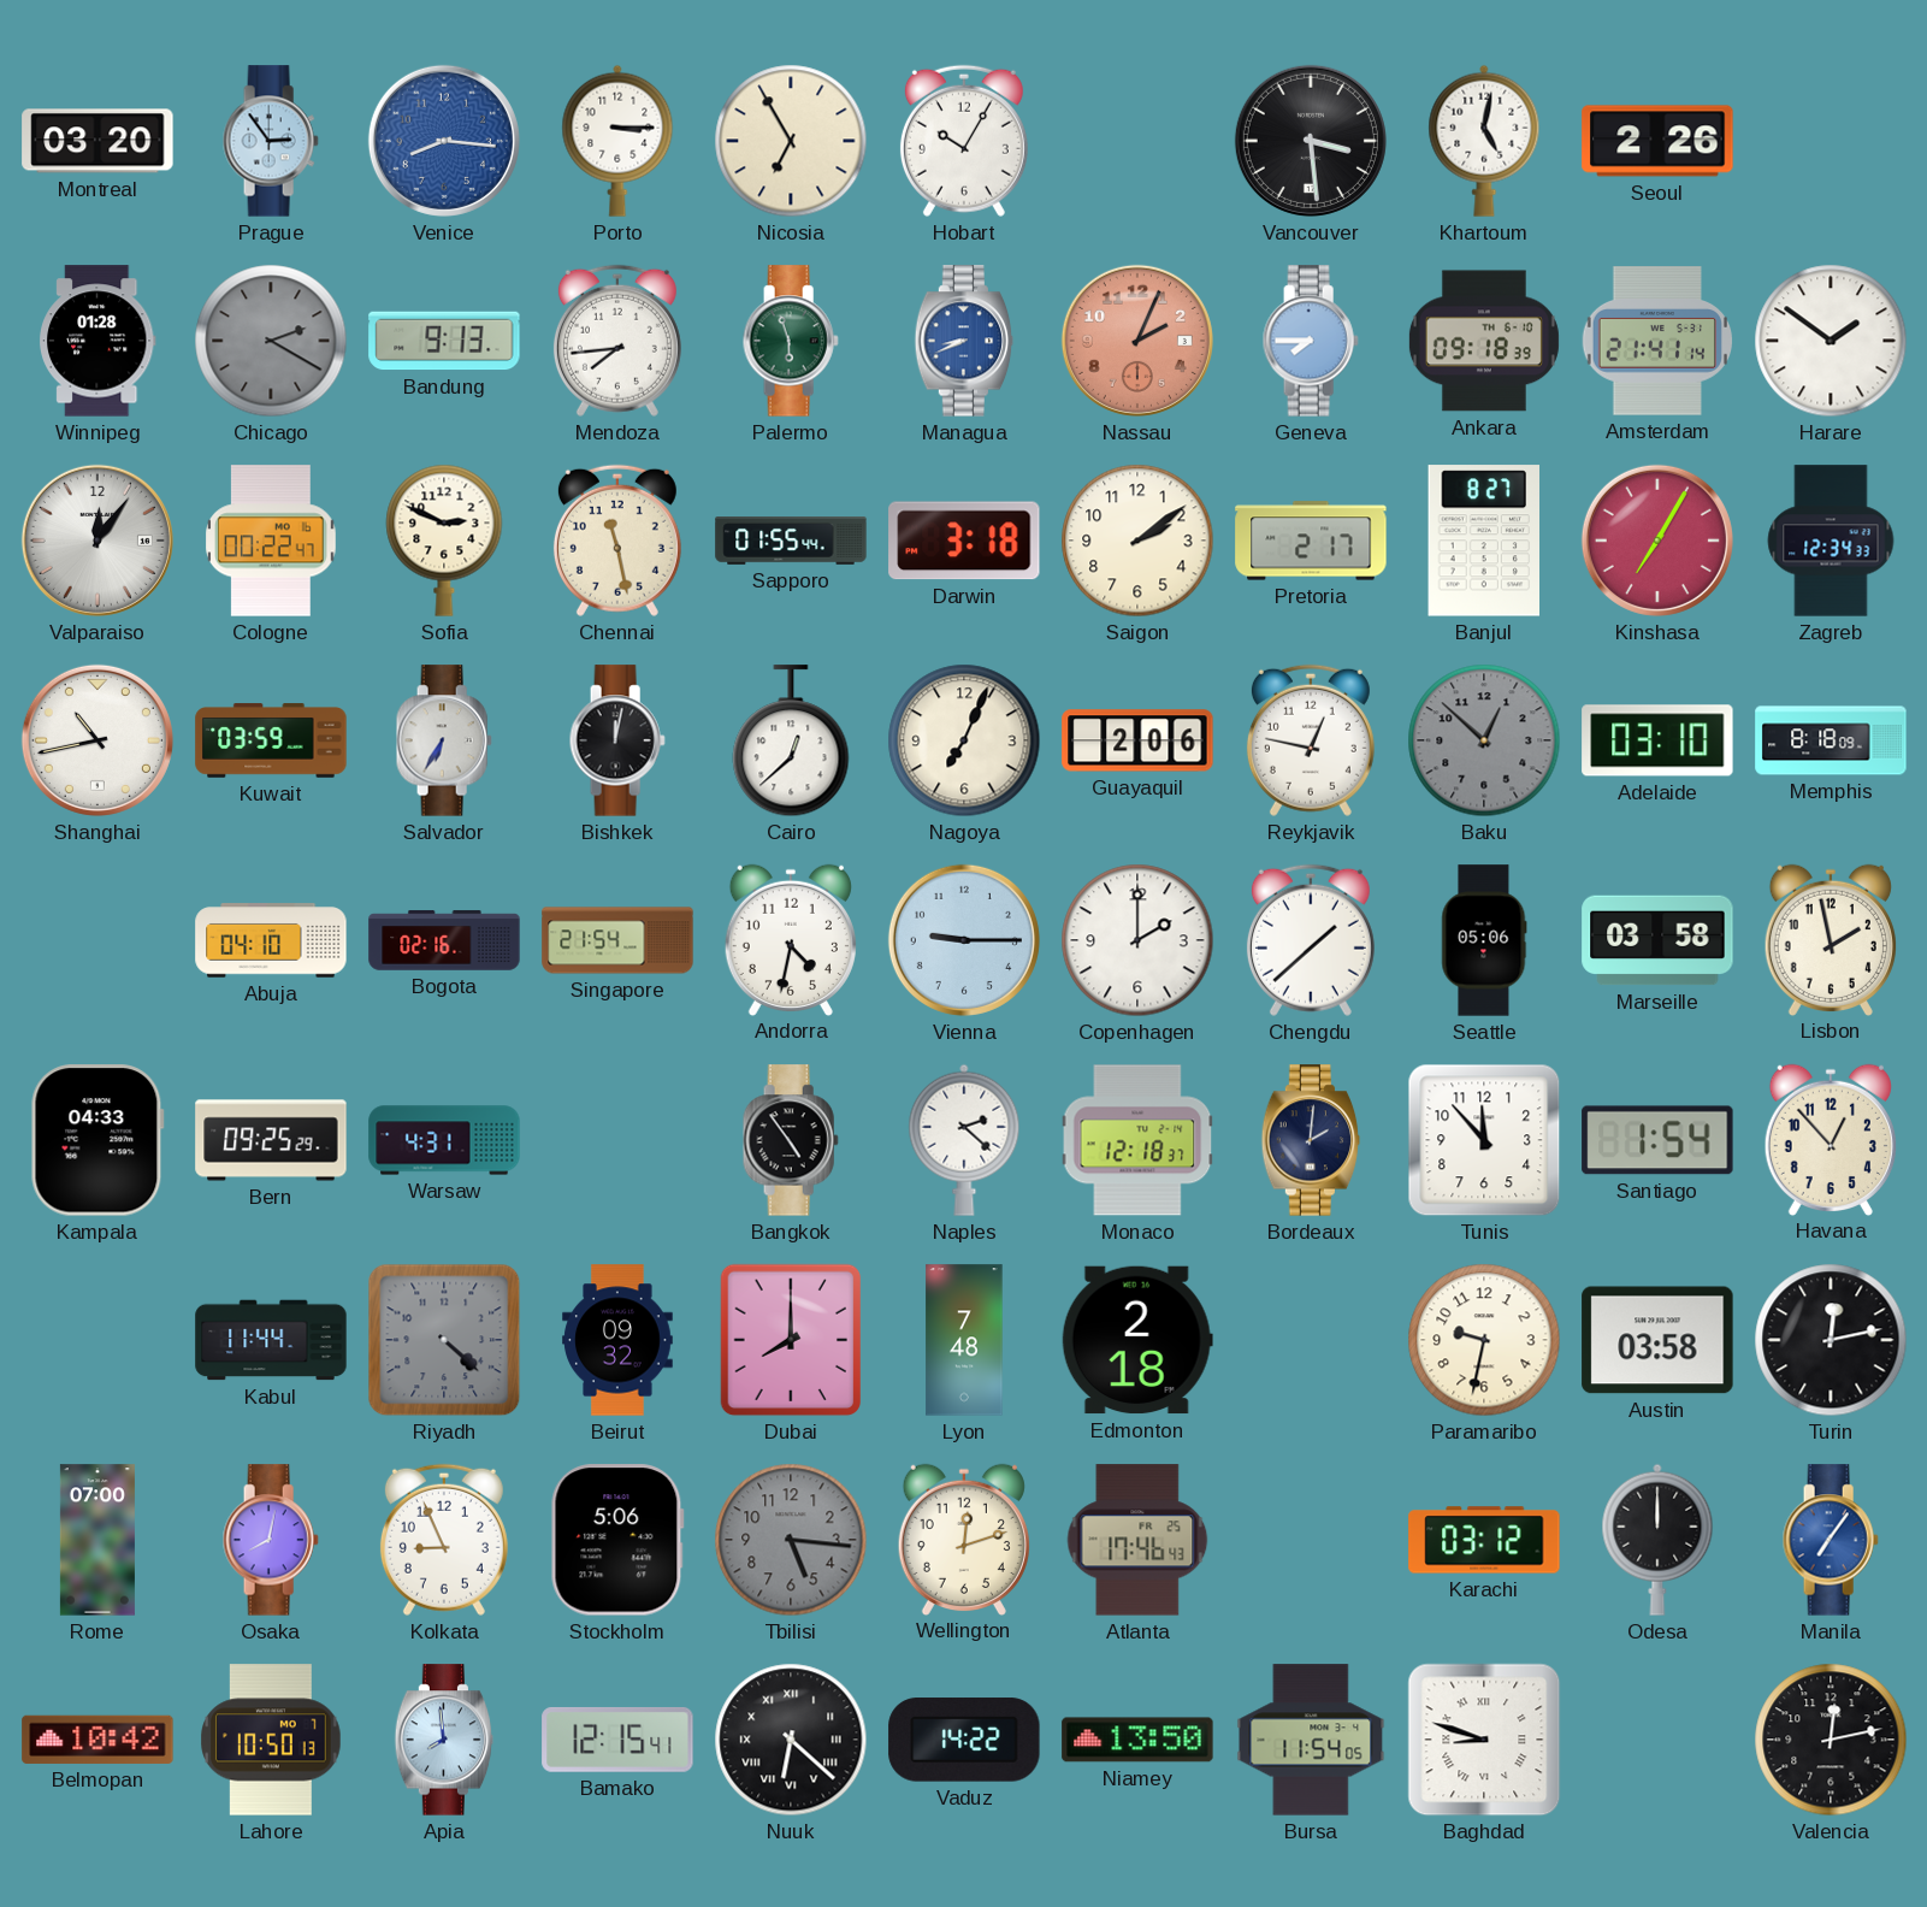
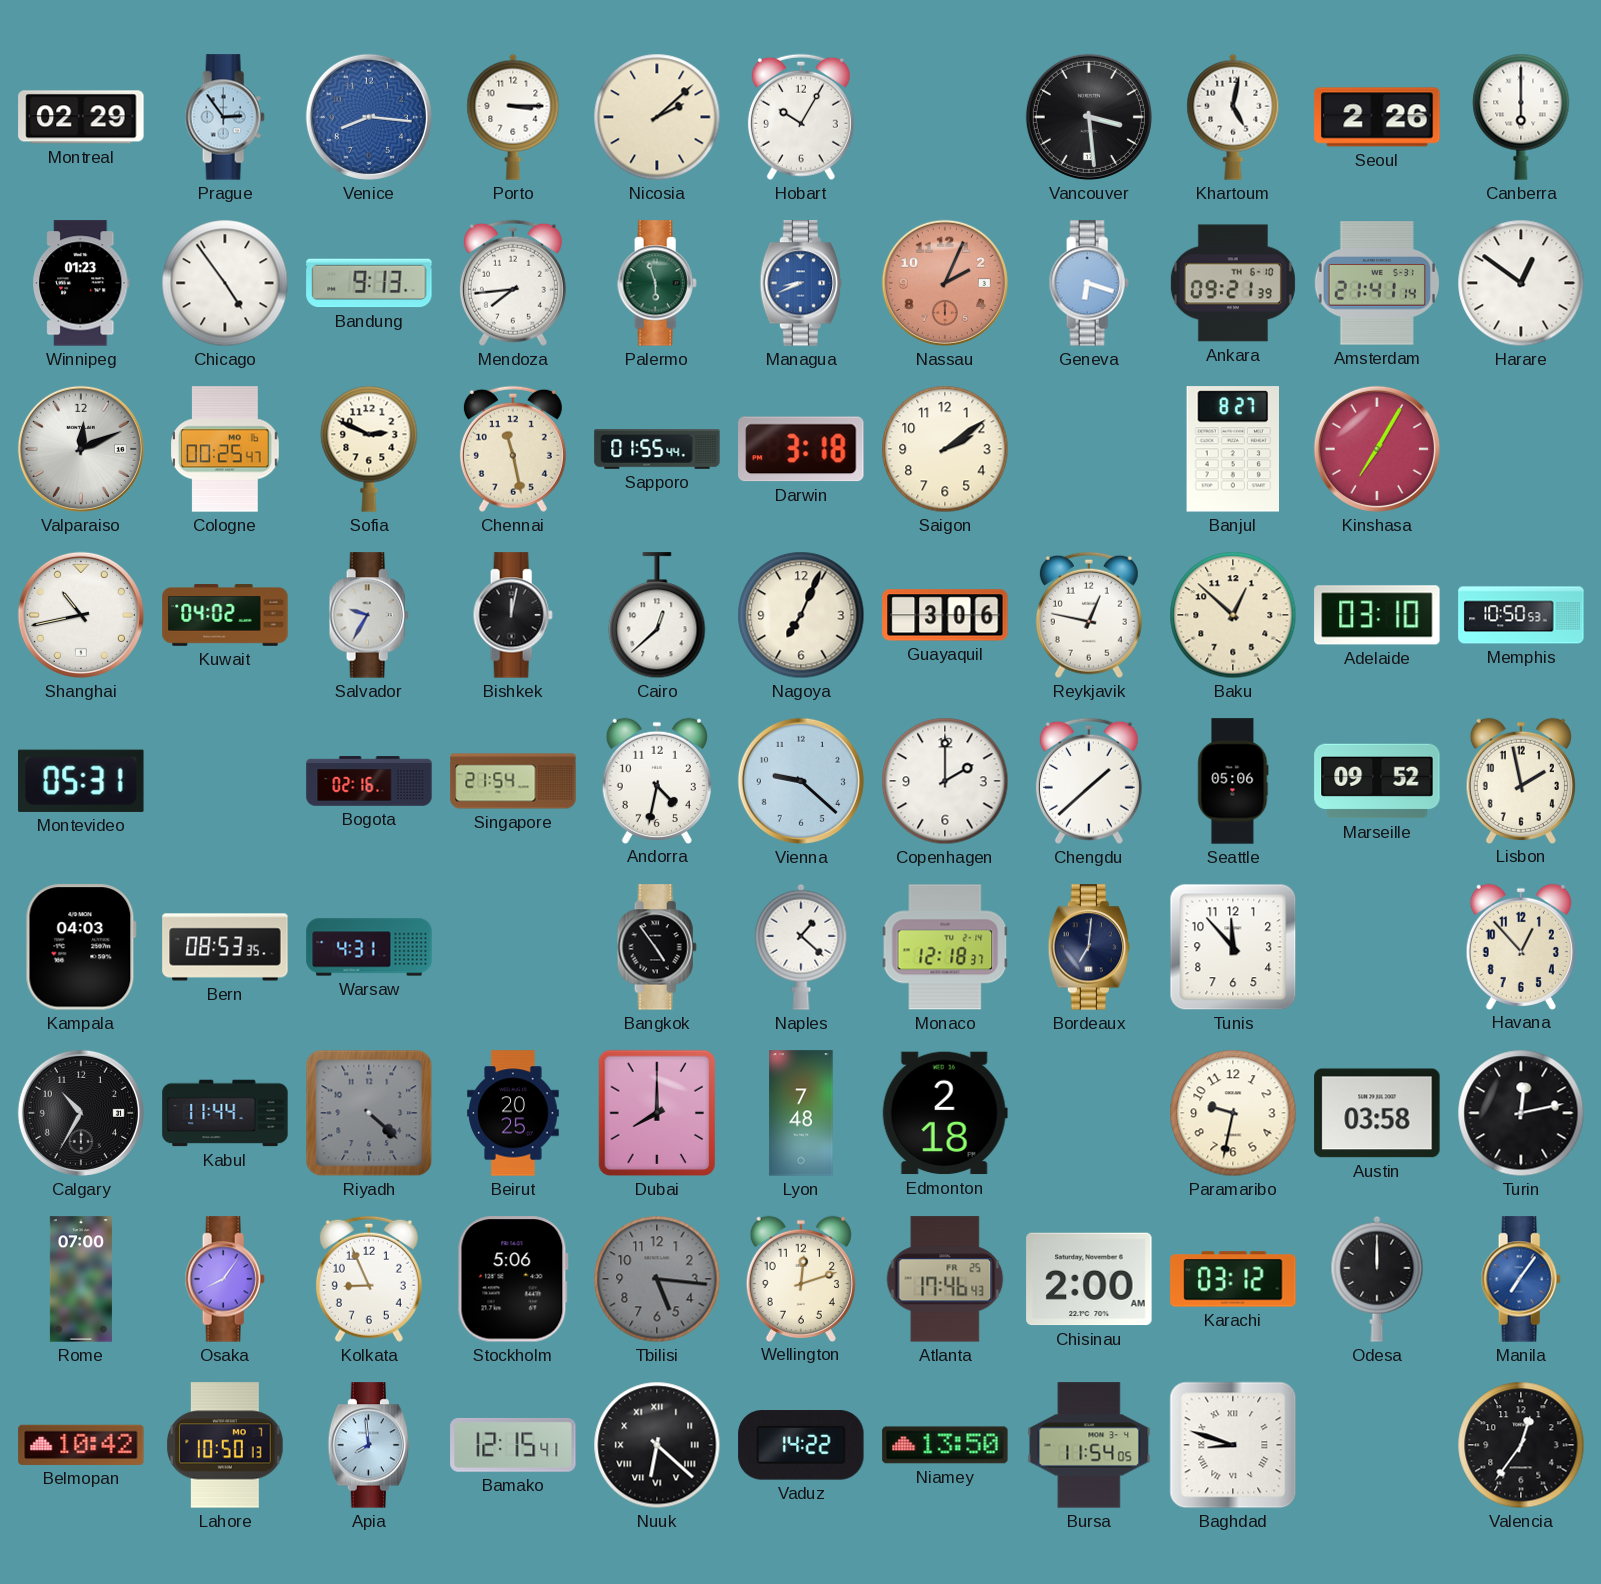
Montreal: 03:20 -> 02:29 (81, 117)
Nicosia: 6:55 -> 2:08 (657, 117)
Canberra: none -> 6:00 (1521, 117)
Winnipeg: 01:28 -> 01:23 (82, 283)
Chicago: 2:20 -> 4:54 (225, 283)
Chicago dial: grey -> white (225, 283)
Geneva: 7:45 -> 6:18 (1089, 283)
Ankara: 09:18 -> 09:21 (1233, 283)
Harare: 1:51 -> 12:51 (1521, 283)
Valparaiso: 12:06 -> 12:11 (81, 449)
Cologne: 00:22 -> 00:25 (226, 449)
Pretoria: 2:17 -> none (1311, 541)
Zagreb: 12:34 -> none (1831, 541)
Kuwait: 03:59 -> 04:02 (225, 615)
Salvador: 6:35 -> 9:35 (369, 615)
Guayaquil: 2:06 -> 3:06 (945, 615)
Baku dial: grey -> cream (1233, 615)
Memphis: 8:18 -> 10:50 (1521, 615)
Montevideo: none -> 05:31 (81, 781)
Abuja: 04:10 -> none (271, 940)
Vienna: 9:15 -> 9:22 (801, 781)
Marseille: 03:58 -> 09:52 (1377, 781)
Kampala: 04:33 -> 04:03 (81, 947)
Bern: 09:25 -> 08:53 (225, 947)
Naples: 2:22 -> 1:22 (801, 947)
Bordeaux: 2:01 -> 7:01 (1089, 947)
Santiago: 1:54 -> none (1657, 1140)
Calgary: none -> 10:35 (81, 1113)
Beirut: 09:32 -> 20:25 (513, 1113)
Osaka: 8:02 -> 8:06 (225, 1279)
Chisinau: none -> 2:00 (1089, 1279)
Valencia: 12:13 -> 12:36 (1521, 1445)
